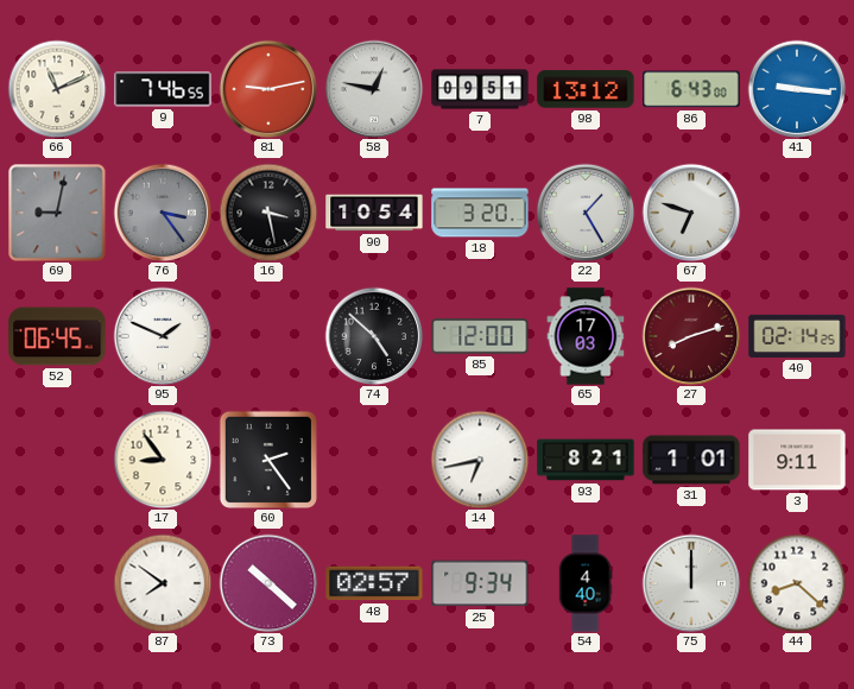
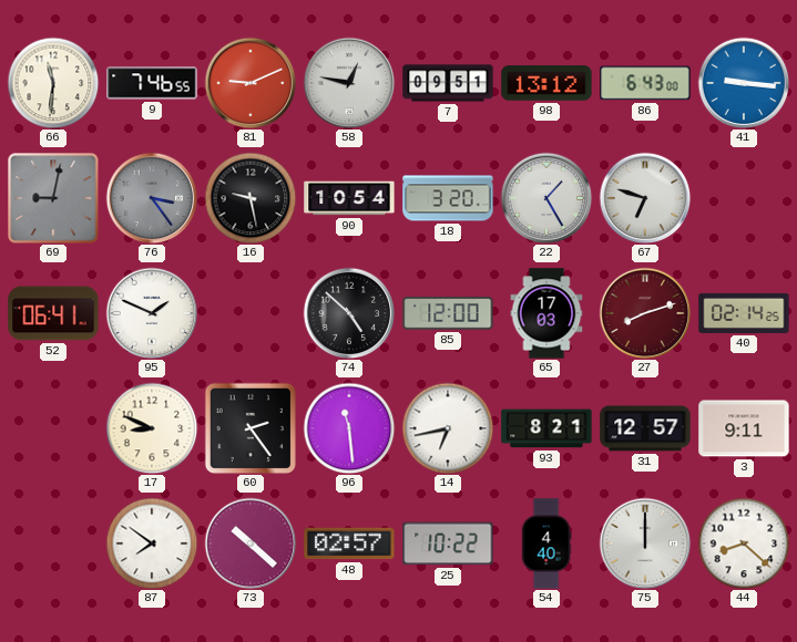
66: 11:11 -> 11:31 (53, 83)
81: 9:13 -> 9:11 (251, 83)
16: 3:28 -> 9:28 (251, 198)
52: 06:45 -> 06:41 (53, 313)
17: 8:54 -> 8:49 (152, 428)
96: none -> 11:29 (349, 428)
31: 1:01 -> 12:57 (645, 428)
25: 9:34 -> 10:22 (448, 543)
